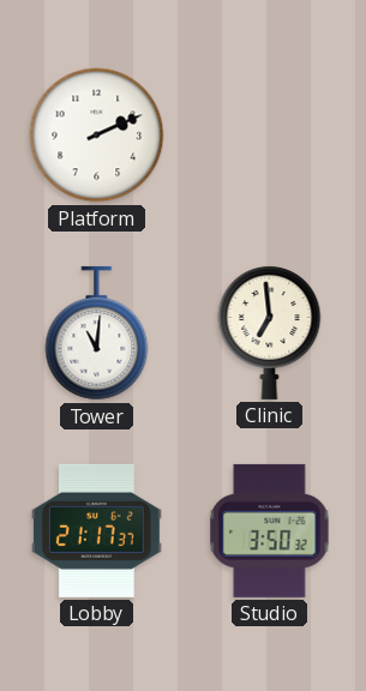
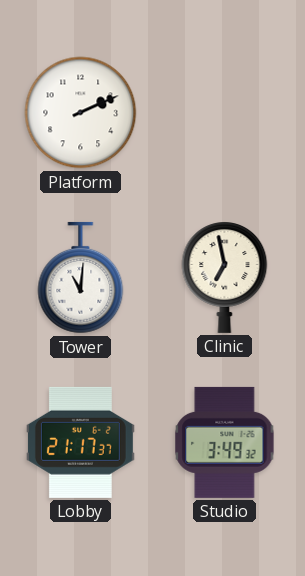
Clinic: 6:59 -> 6:58 (225, 277)
Studio: 3:50 -> 3:49 (225, 442)
